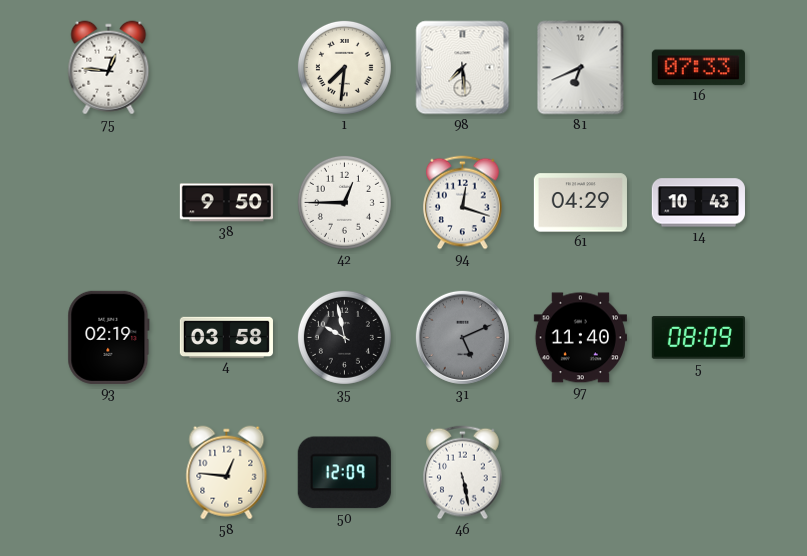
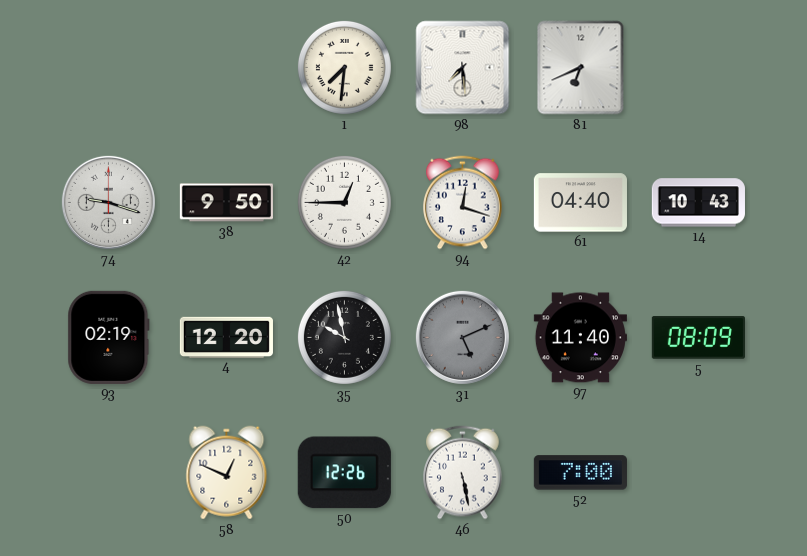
75: 12:46 -> none (109, 68)
16: 07:33 -> none (698, 68)
74: none -> 9:18 (108, 202)
61: 04:29 -> 04:40 (580, 203)
4: 03:58 -> 12:20 (226, 337)
58: 12:46 -> 12:49 (227, 473)
50: 12:09 -> 12:26 (344, 473)
52: none -> 7:00 (580, 473)
